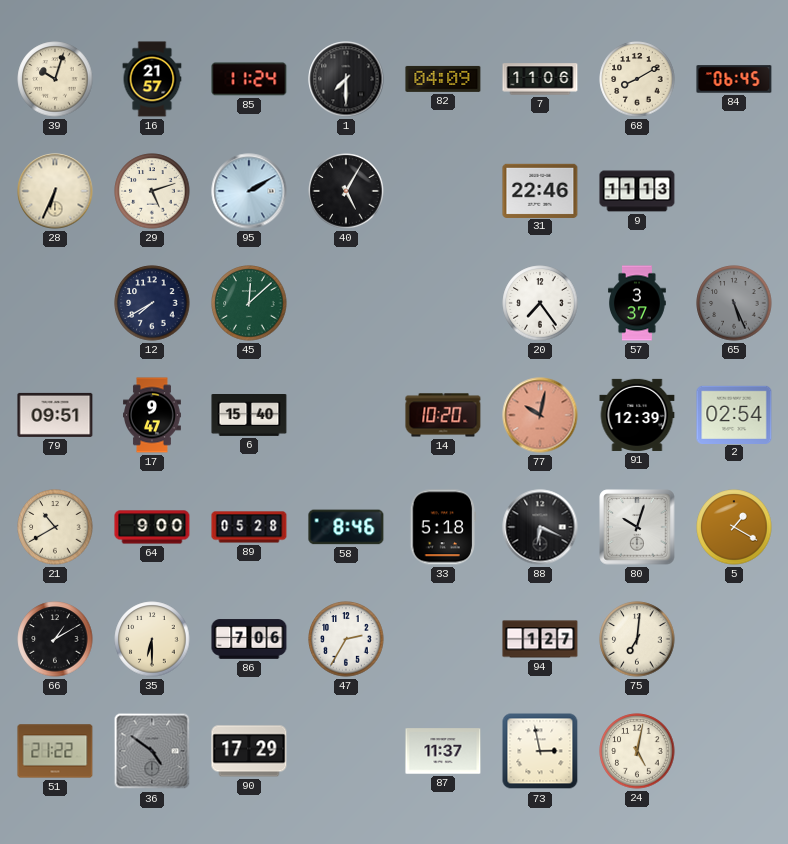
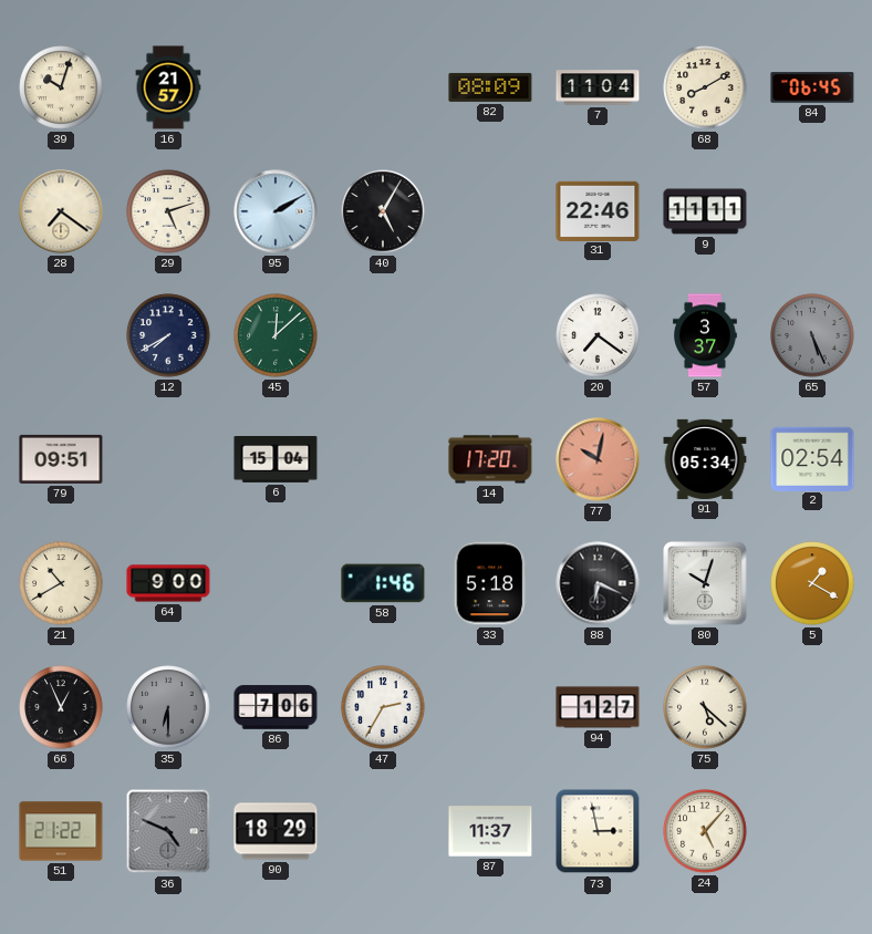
85: 11:24 -> none (249, 79)
1: 7:30 -> none (346, 79)
82: 04:09 -> 08:09 (490, 87)
7: 11:06 -> 11:04 (598, 87)
28: 6:34 -> 7:21 (61, 211)
9: 11:13 -> 11:11 (705, 211)
20: 7:24 -> 7:21 (598, 335)
17: 9:47 -> none (153, 415)
6: 15:40 -> 15:04 (276, 460)
14: 10:20 -> 17:20 (490, 459)
91: 12:39 -> 05:34 (705, 459)
89: 05:28 -> none (249, 527)
58: 8:46 -> 1:46 (383, 583)
66: 1:10 -> 12:56 (61, 707)
35 dial: cream -> grey (168, 707)
75: 7:01 -> 5:22 (705, 707)
36: 4:51 -> 4:49 (168, 831)
90: 17:29 -> 18:29 (276, 831)
24: 5:02 -> 5:07 (705, 831)
